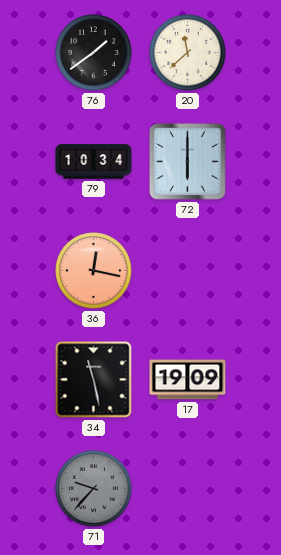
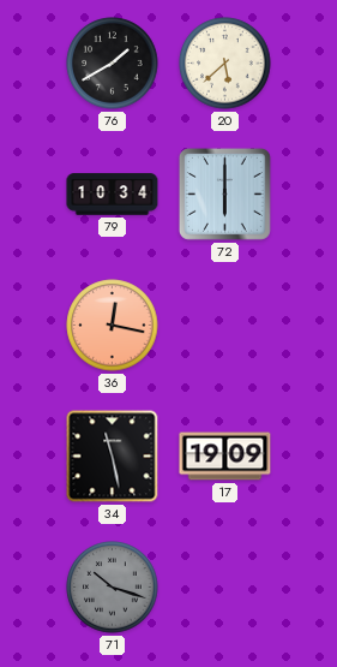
76: 1:39 -> 1:40 (113, 64)
20: 11:38 -> 5:38 (225, 64)
71: 9:37 -> 10:18 (113, 588)
